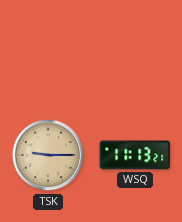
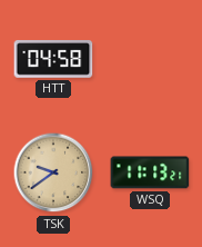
HTT: none -> 04:58 (53, 59)
TSK: 9:15 -> 9:39 (53, 172)
